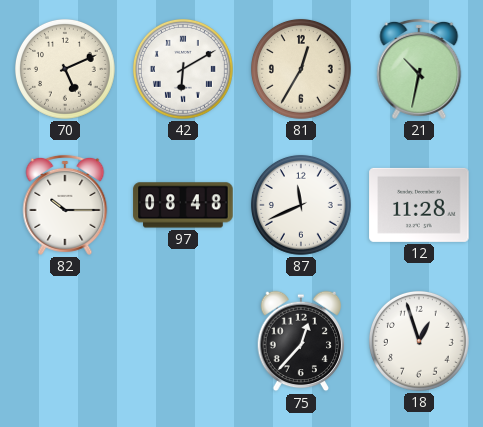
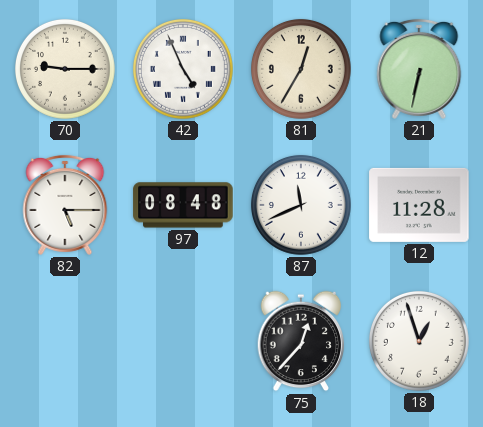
70: 5:11 -> 9:15 (65, 69)
42: 6:10 -> 4:56 (183, 69)
21: 10:32 -> 6:32 (419, 69)
82: 10:15 -> 5:15 (65, 205)
